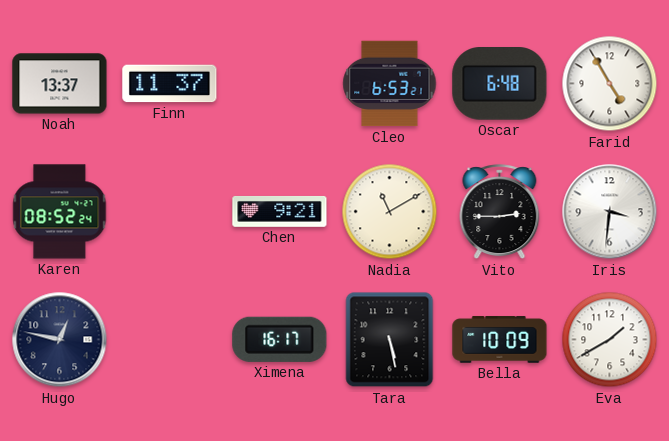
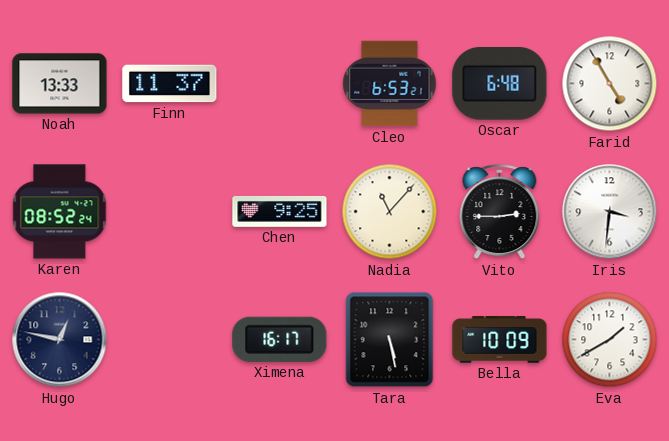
Noah: 13:37 -> 13:33 (60, 84)
Chen: 9:21 -> 9:25 (280, 212)
Nadia: 11:10 -> 11:07 (390, 212)
